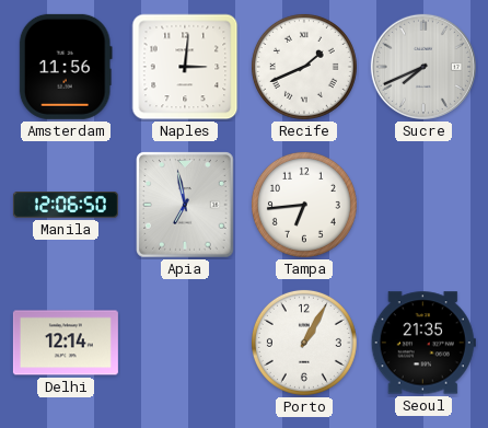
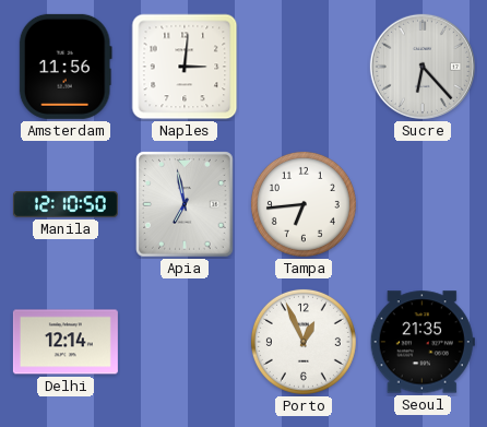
Recife: 1:41 -> none (304, 67)
Sucre: 7:41 -> 6:23 (423, 67)
Manila: 12:06 -> 12:10 (66, 205)
Porto: 1:05 -> 12:56 (304, 342)
